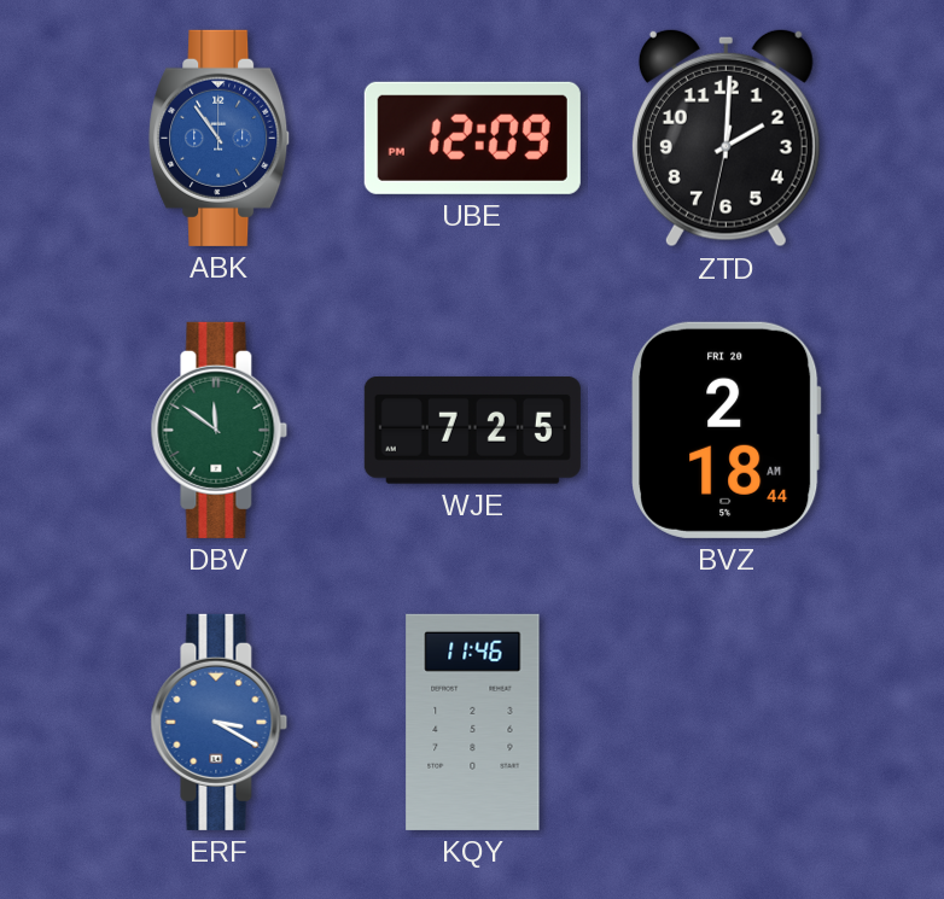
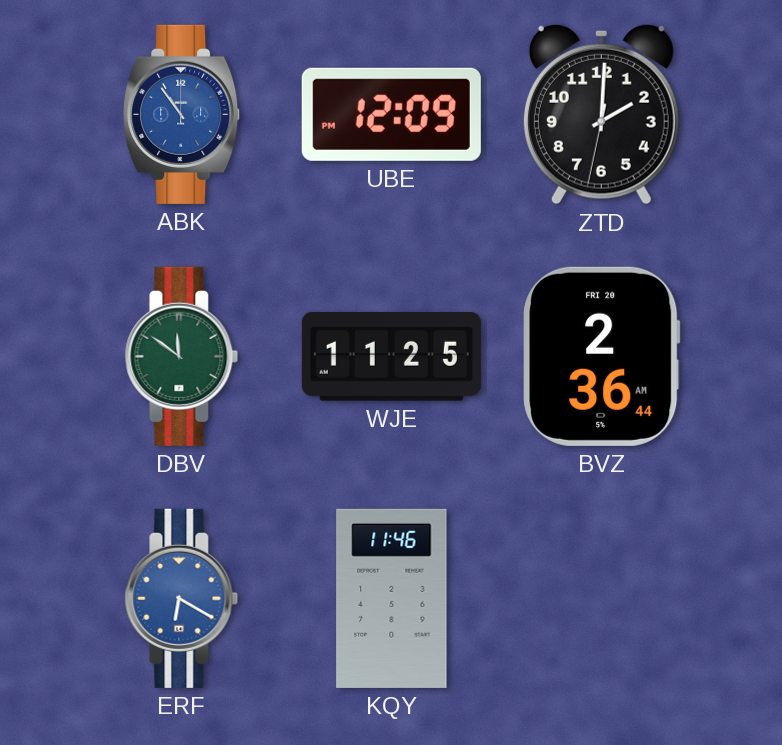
WJE: 7:25 -> 11:25 (391, 357)
BVZ: 2:18 -> 2:36 (602, 356)
ERF: 3:20 -> 6:20 (182, 598)
